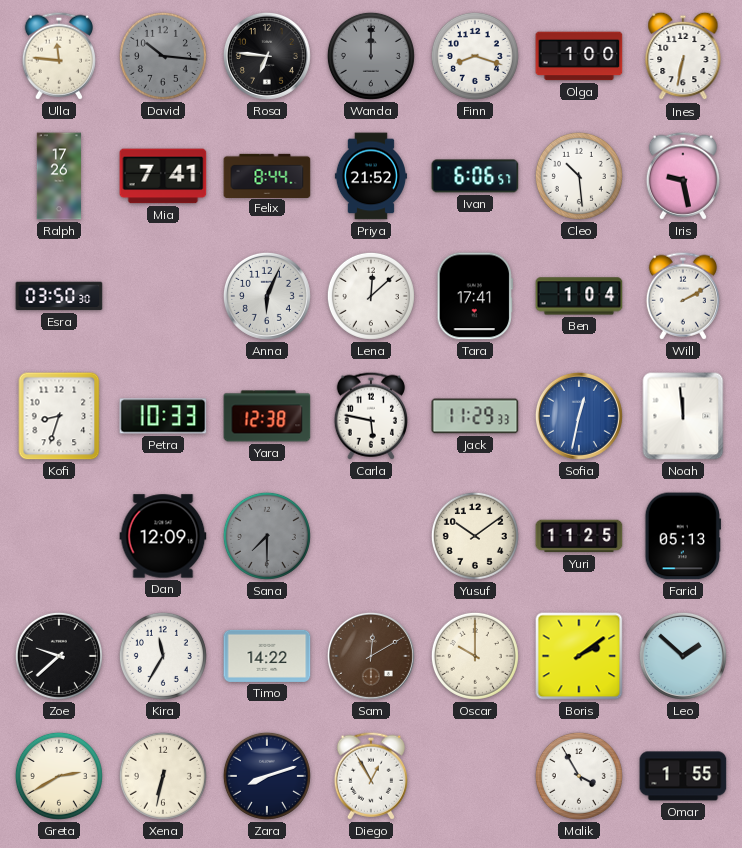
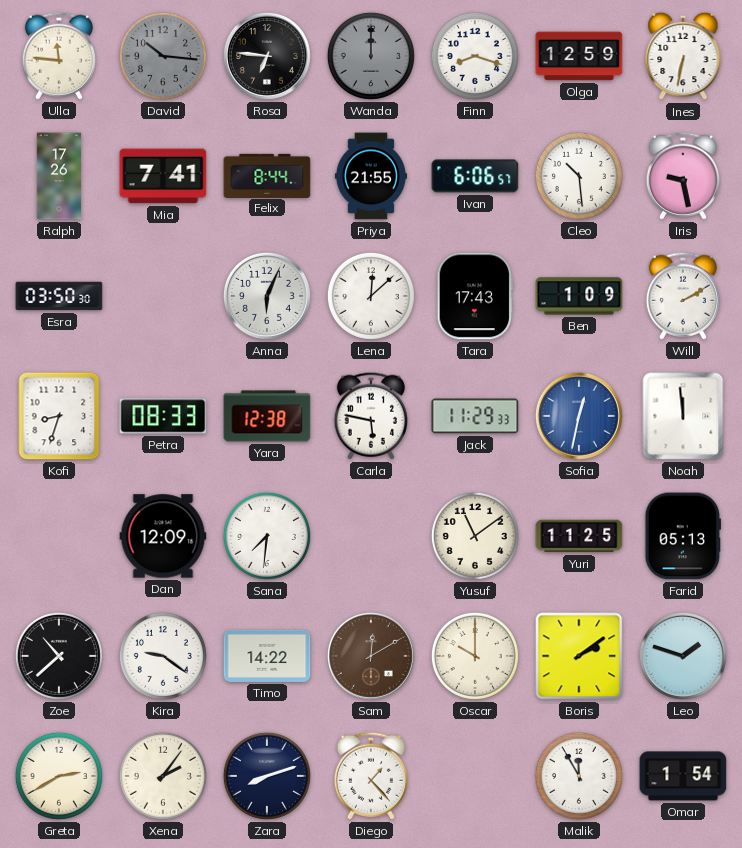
Olga: 1:00 -> 12:59 (579, 56)
Priya: 21:52 -> 21:55 (371, 176)
Tara: 17:41 -> 17:43 (474, 296)
Ben: 1:04 -> 1:09 (579, 296)
Petra: 10:33 -> 08:33 (163, 416)
Sana: 7:30 -> 7:31 (267, 536)
Sana dial: grey -> white (267, 536)
Yusuf: 10:09 -> 11:09 (475, 536)
Zoe: 9:38 -> 10:38 (59, 656)
Kira: 11:35 -> 9:21 (163, 656)
Leo: 1:52 -> 1:48 (683, 656)
Xena: 6:32 -> 2:06 (163, 776)
Diego: 12:55 -> 1:23 (370, 776)
Malik: 3:55 -> 11:55 (579, 776)
Omar: 1:55 -> 1:54 (683, 776)
